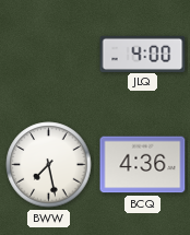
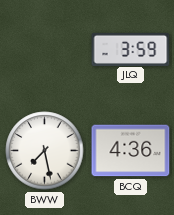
JLQ: 4:00 -> 3:59 (131, 49)
